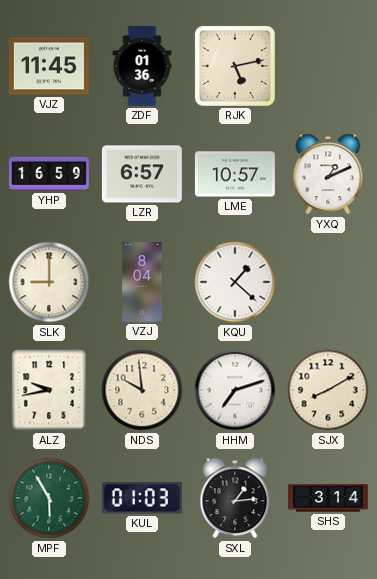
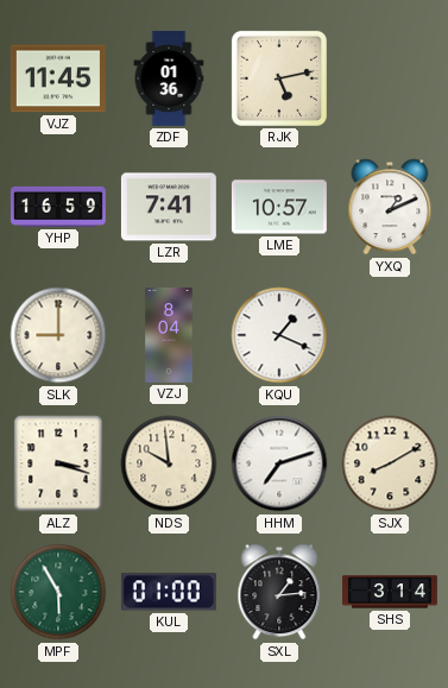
LZR: 6:57 -> 7:41 (169, 207)
KQU: 1:22 -> 1:19 (279, 335)
ALZ: 9:43 -> 3:18 (58, 463)
KUL: 01:03 -> 01:00 (169, 592)
